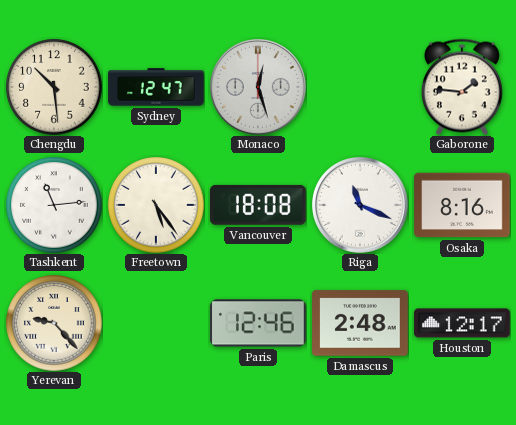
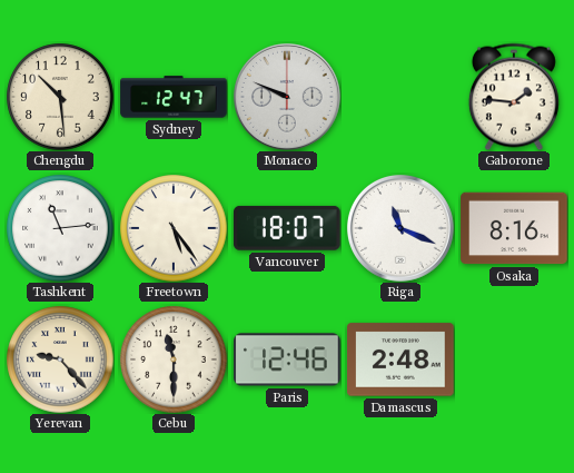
Monaco: 12:27 -> 9:49 (288, 98)
Vancouver: 18:08 -> 18:07 (288, 228)
Cebu: none -> 11:30 (174, 359)
Houston: 12:17 -> none (462, 323)
